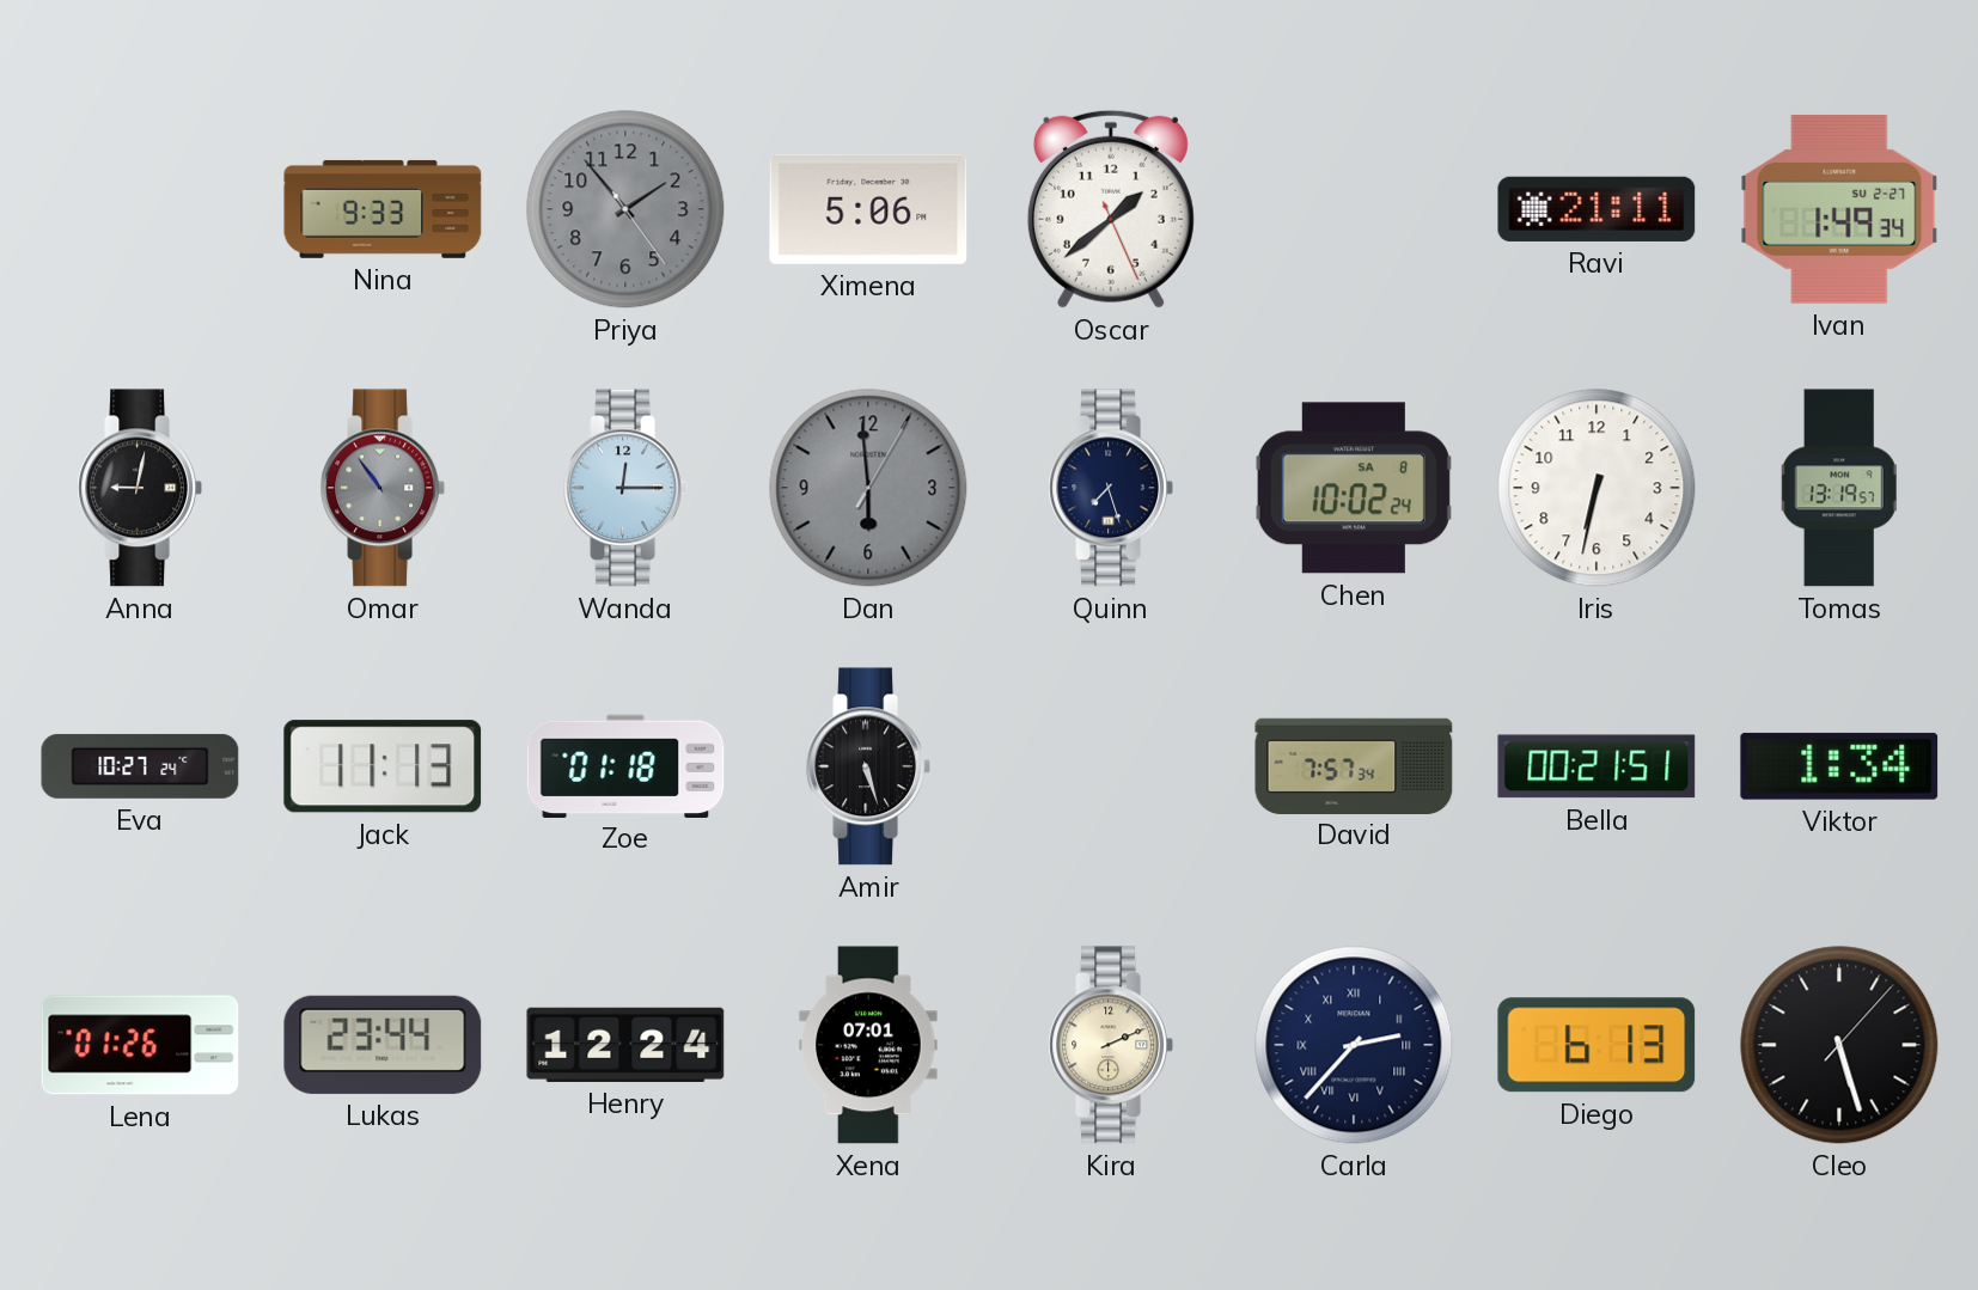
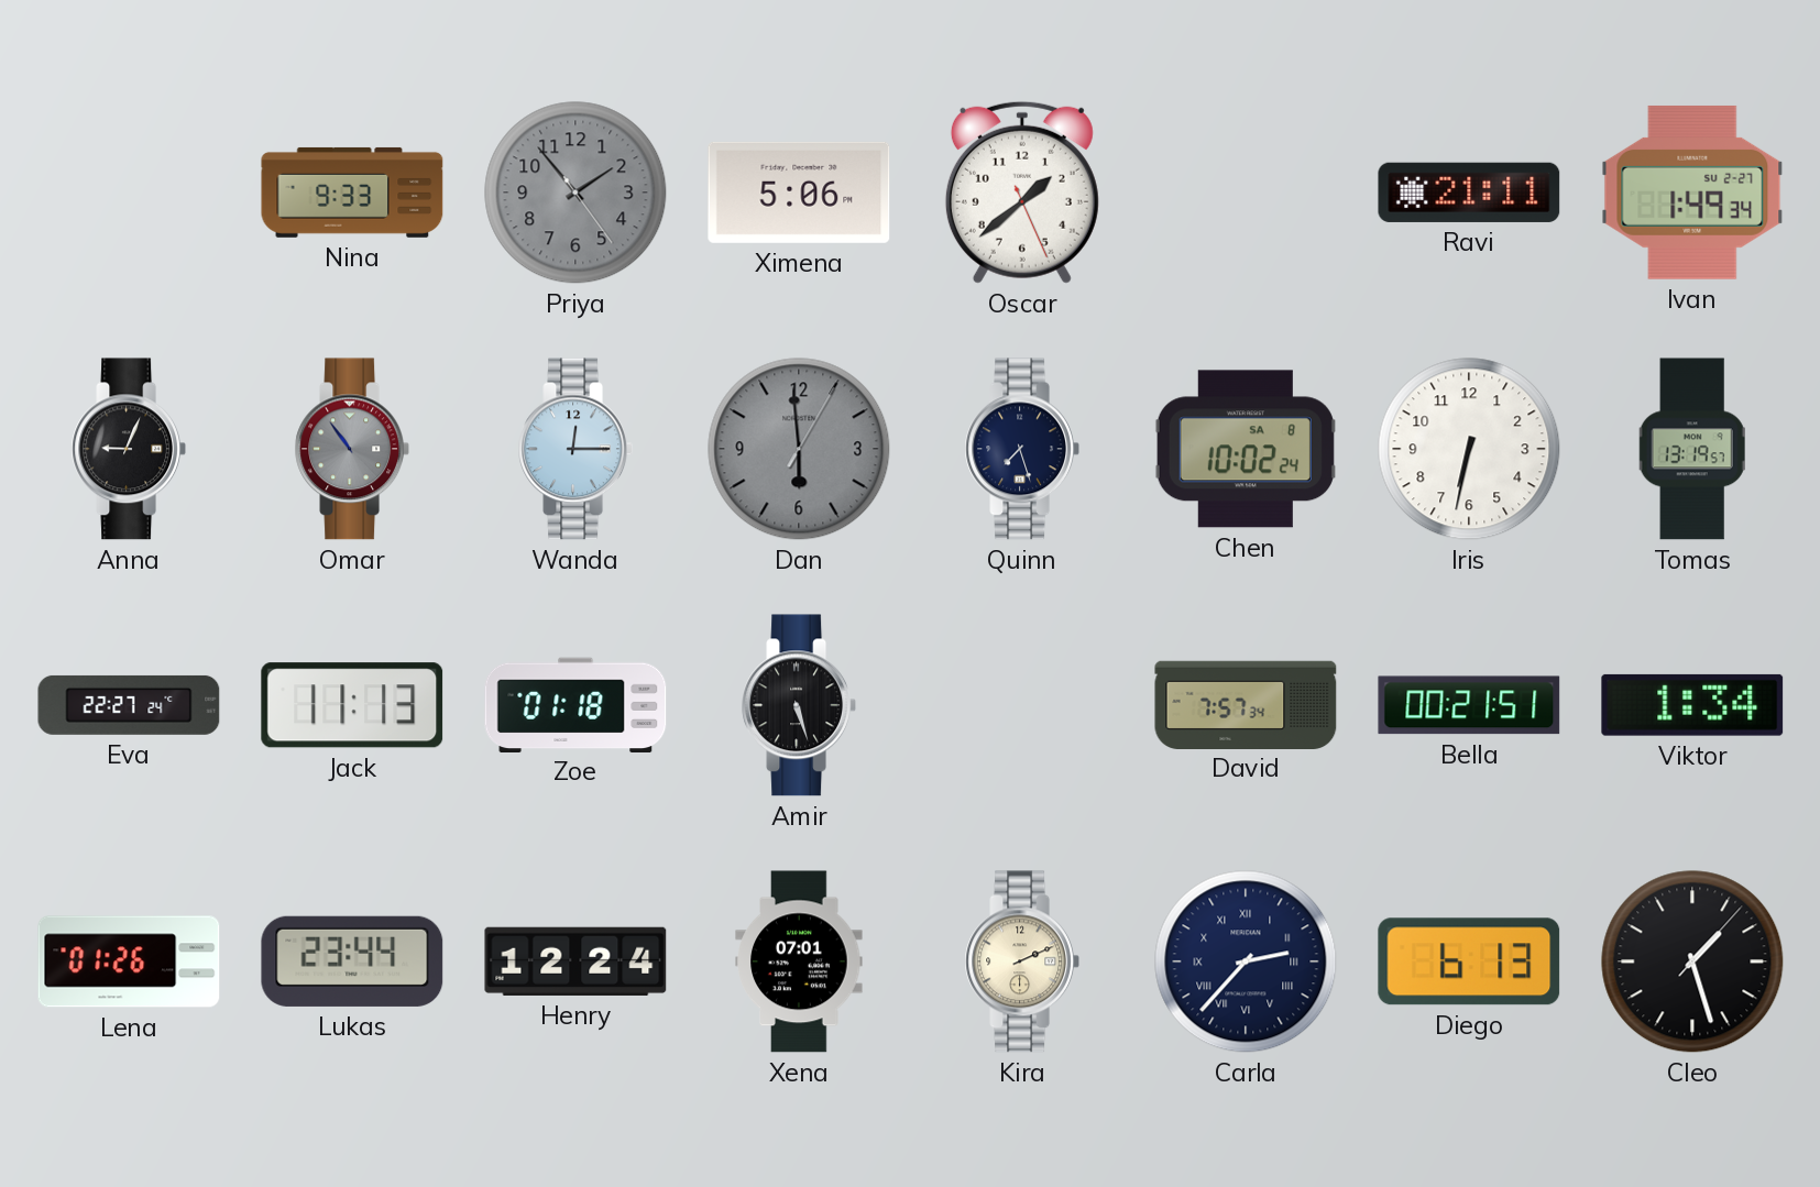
Anna: 9:02 -> 9:04 (128, 449)
Eva: 10:27 -> 22:27 (129, 705)
Cleo: 5:27 -> 1:27 (1692, 961)
